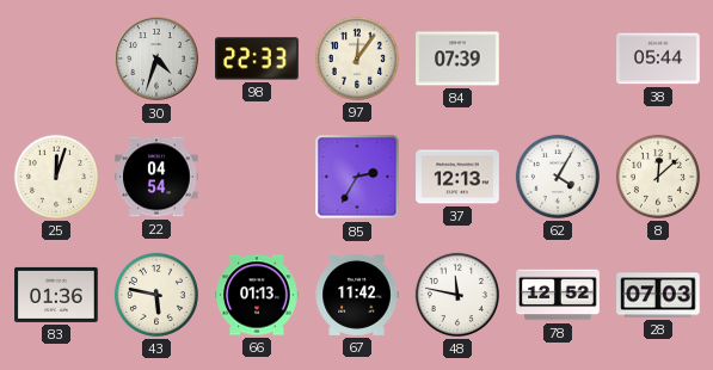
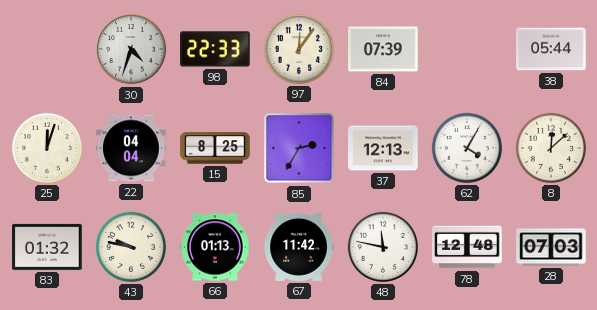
22: 04:54 -> 04:04 (131, 148)
15: none -> 8:25 (215, 148)
83: 01:36 -> 01:32 (47, 247)
43: 5:47 -> 9:47 (131, 247)
78: 12:52 -> 12:48 (467, 247)
